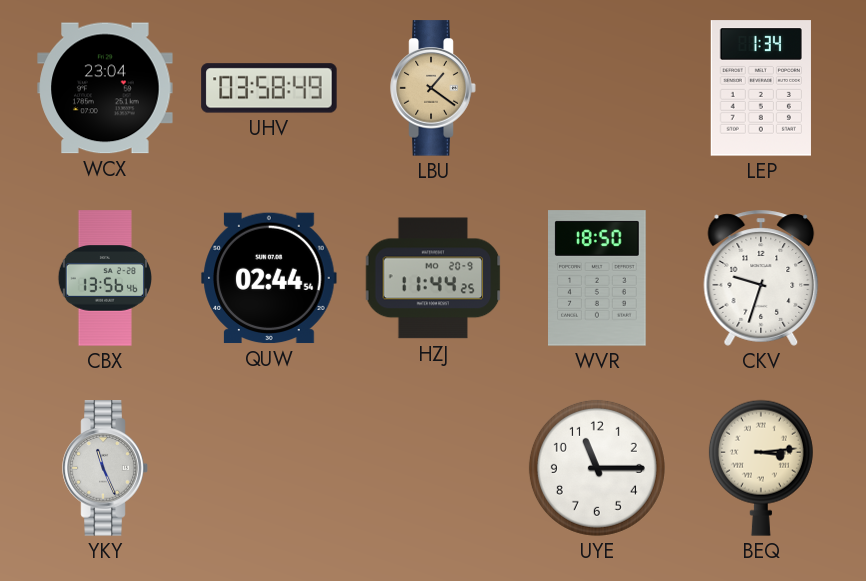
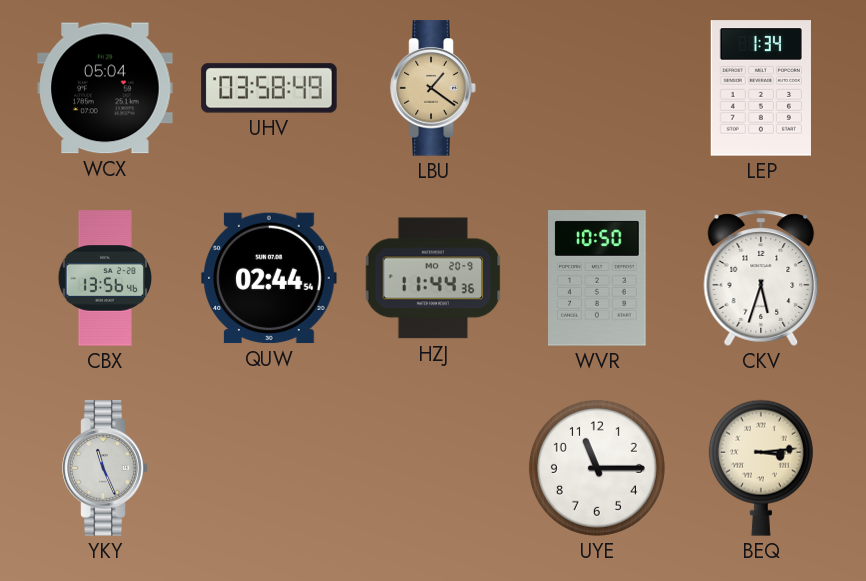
WCX: 23:04 -> 05:04 (105, 88)
HZJ: 11:44:25 -> 11:44:36 (433, 278)
WVR: 18:50 -> 10:50 (598, 278)
CKV: 9:33 -> 5:33 (761, 278)
